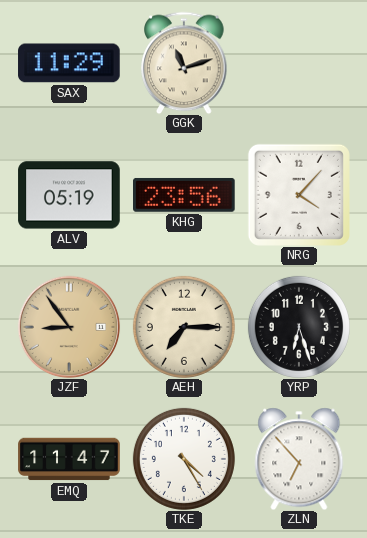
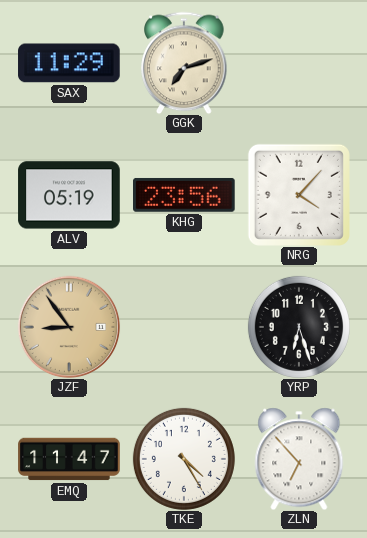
GGK: 11:12 -> 7:12 (184, 63)
AEH: 7:15 -> none (184, 327)
